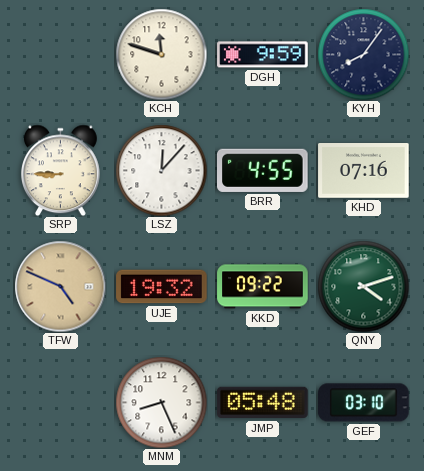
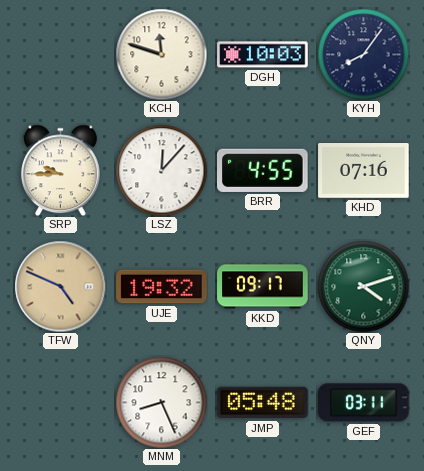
DGH: 9:59 -> 10:03 (263, 55)
SRP: 8:45 -> 9:45 (60, 170)
KKD: 09:22 -> 09:17 (263, 287)
GEF: 03:10 -> 03:11 (364, 403)
